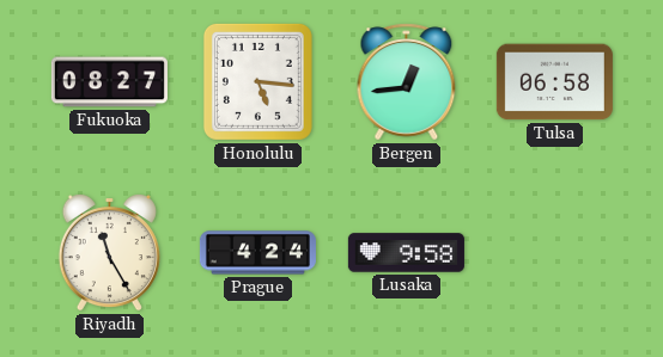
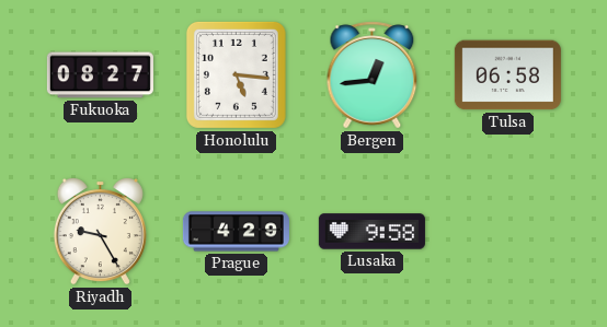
Riyadh: 11:25 -> 9:25 (100, 232)
Prague: 4:24 -> 4:29 (236, 232)
